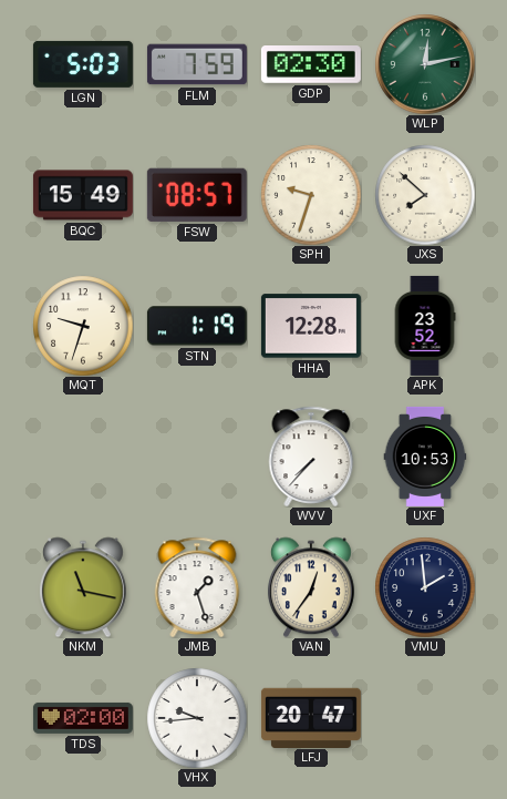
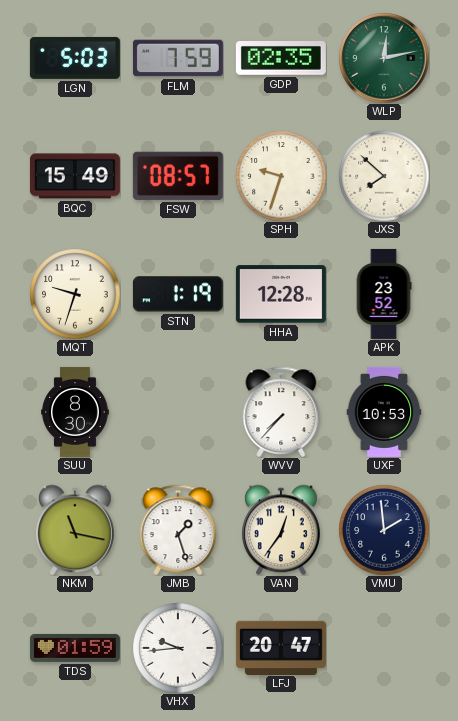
GDP: 02:30 -> 02:35 (281, 59)
SUU: none -> 8:30 (75, 412)
TDS: 02:00 -> 01:59 (75, 648)
